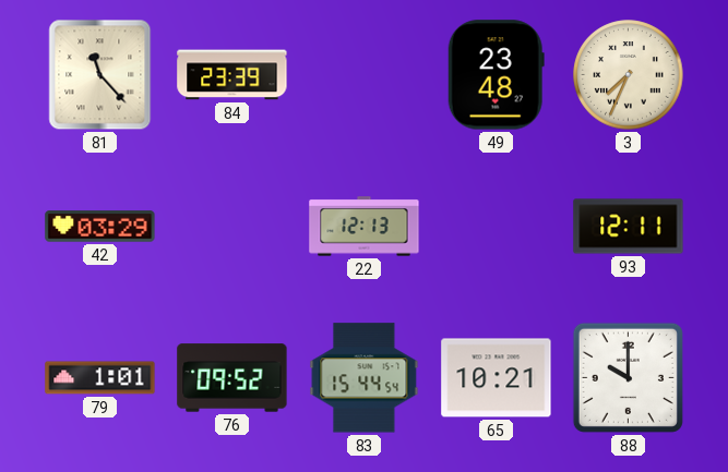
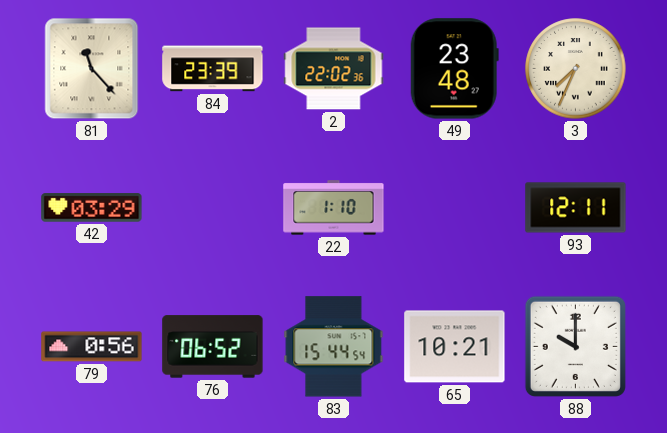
2: none -> 22:02 (334, 69)
22: 12:13 -> 1:10 (334, 208)
79: 1:01 -> 0:56 (92, 347)
76: 09:52 -> 06:52 (213, 347)
